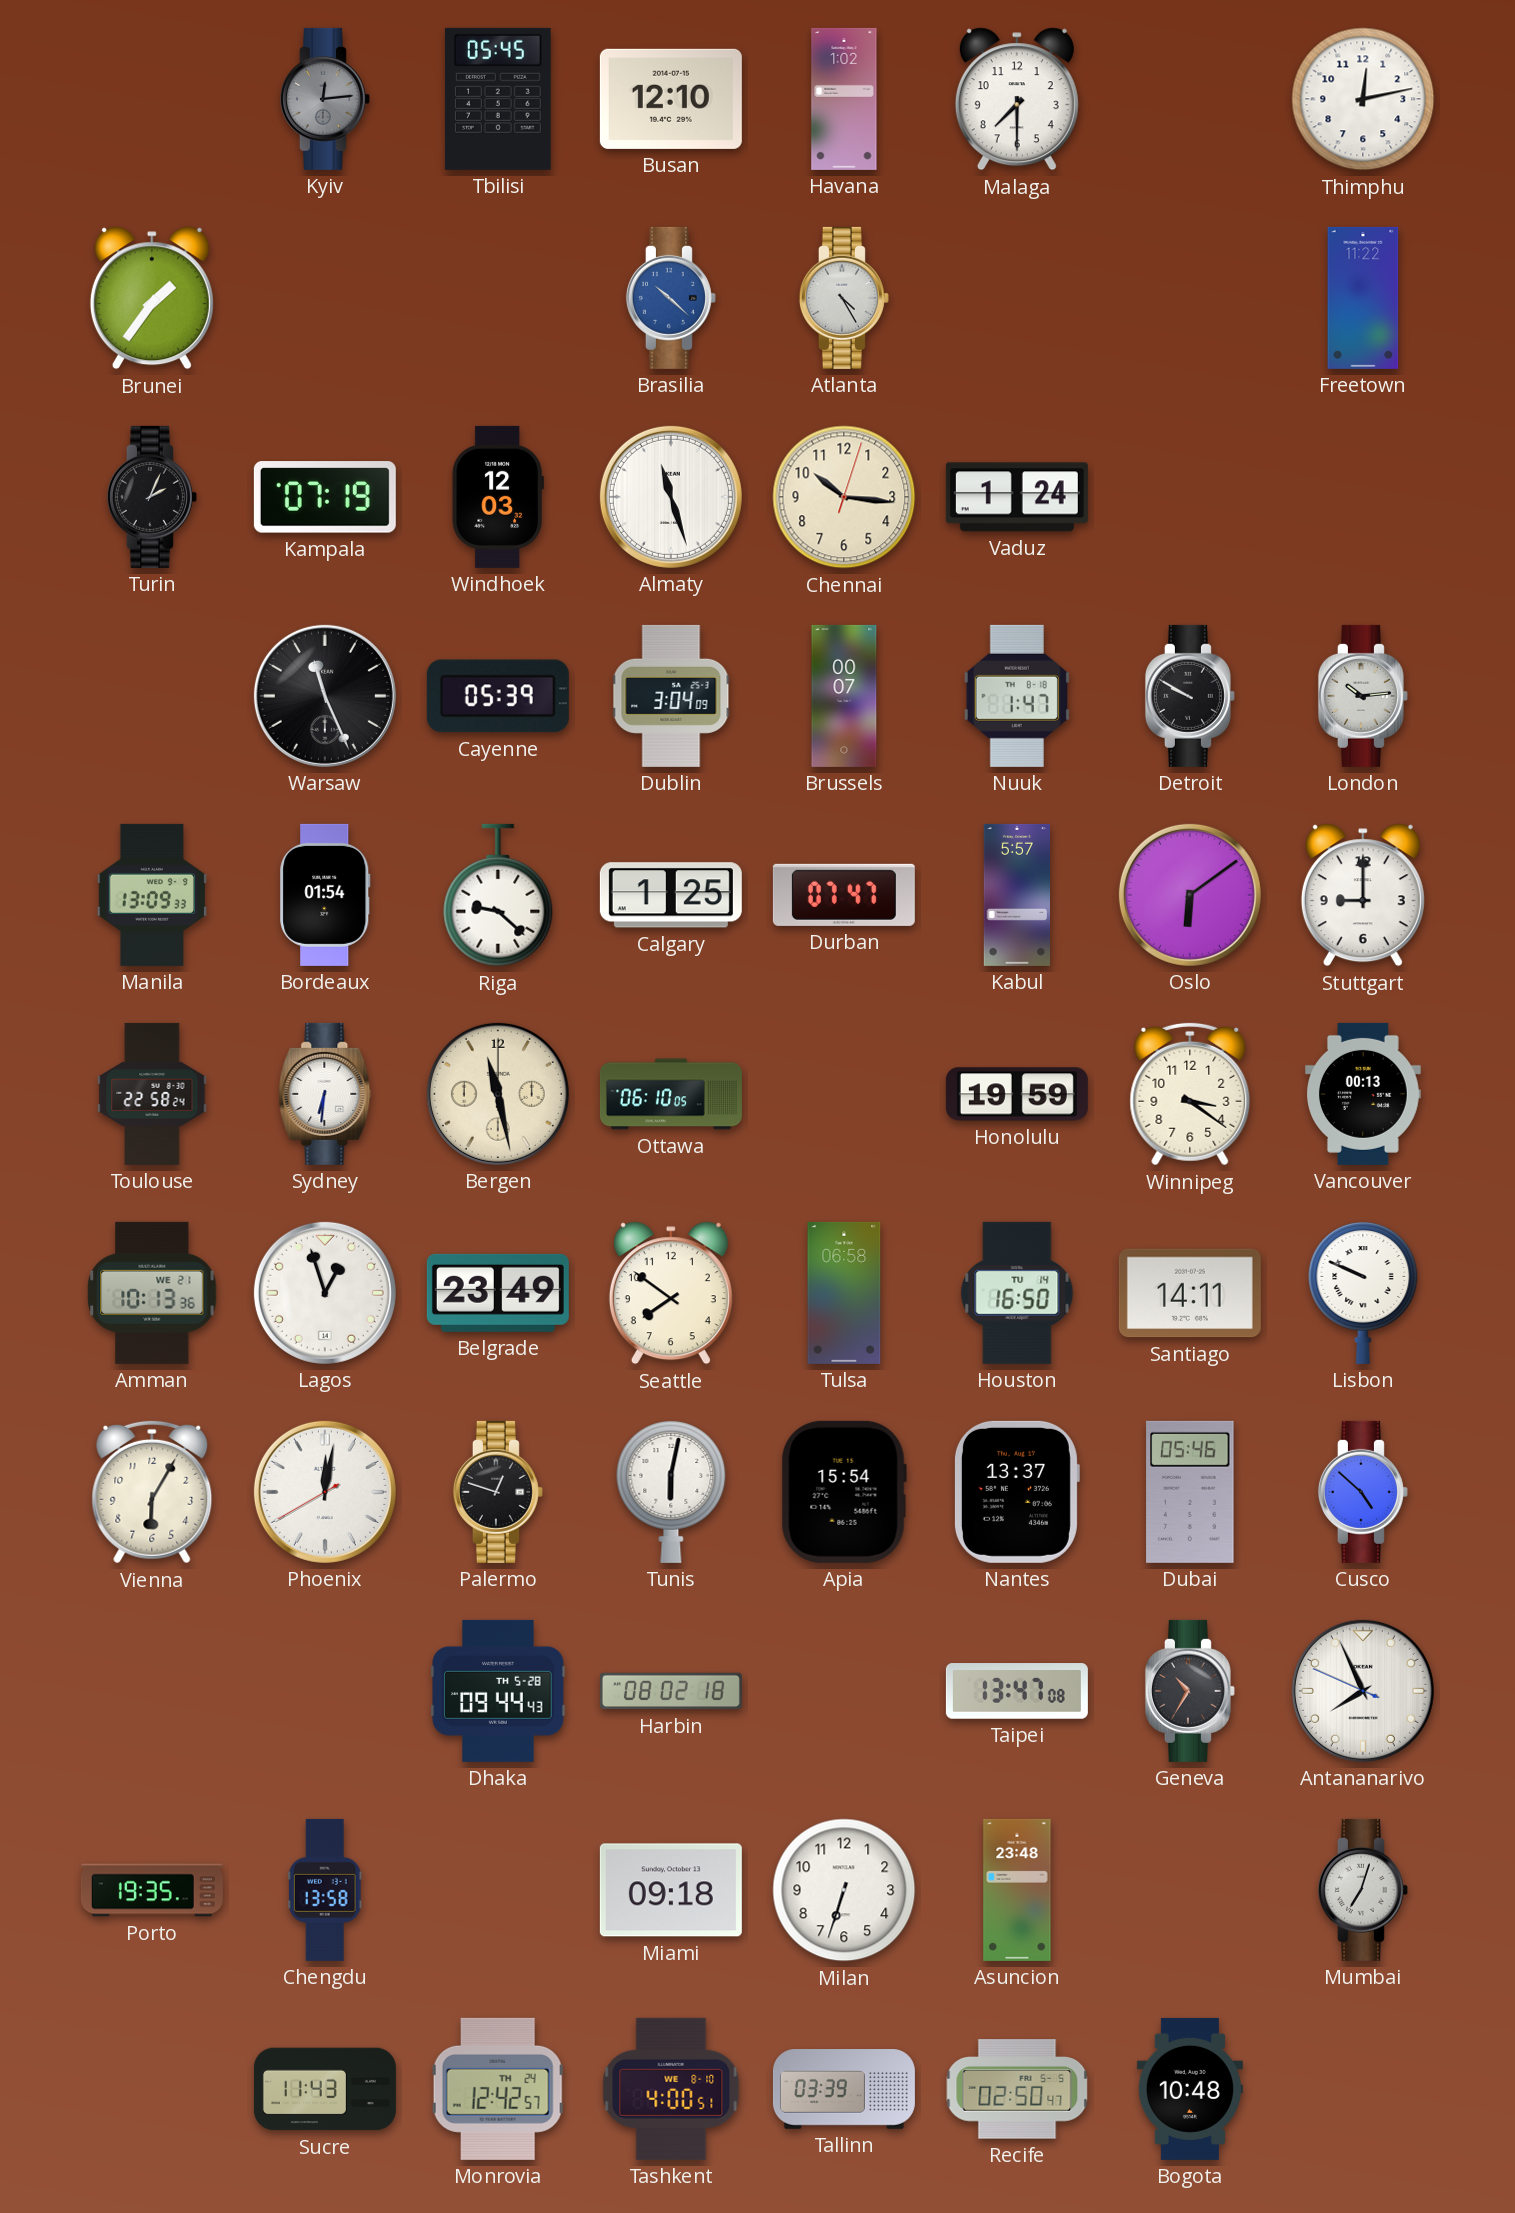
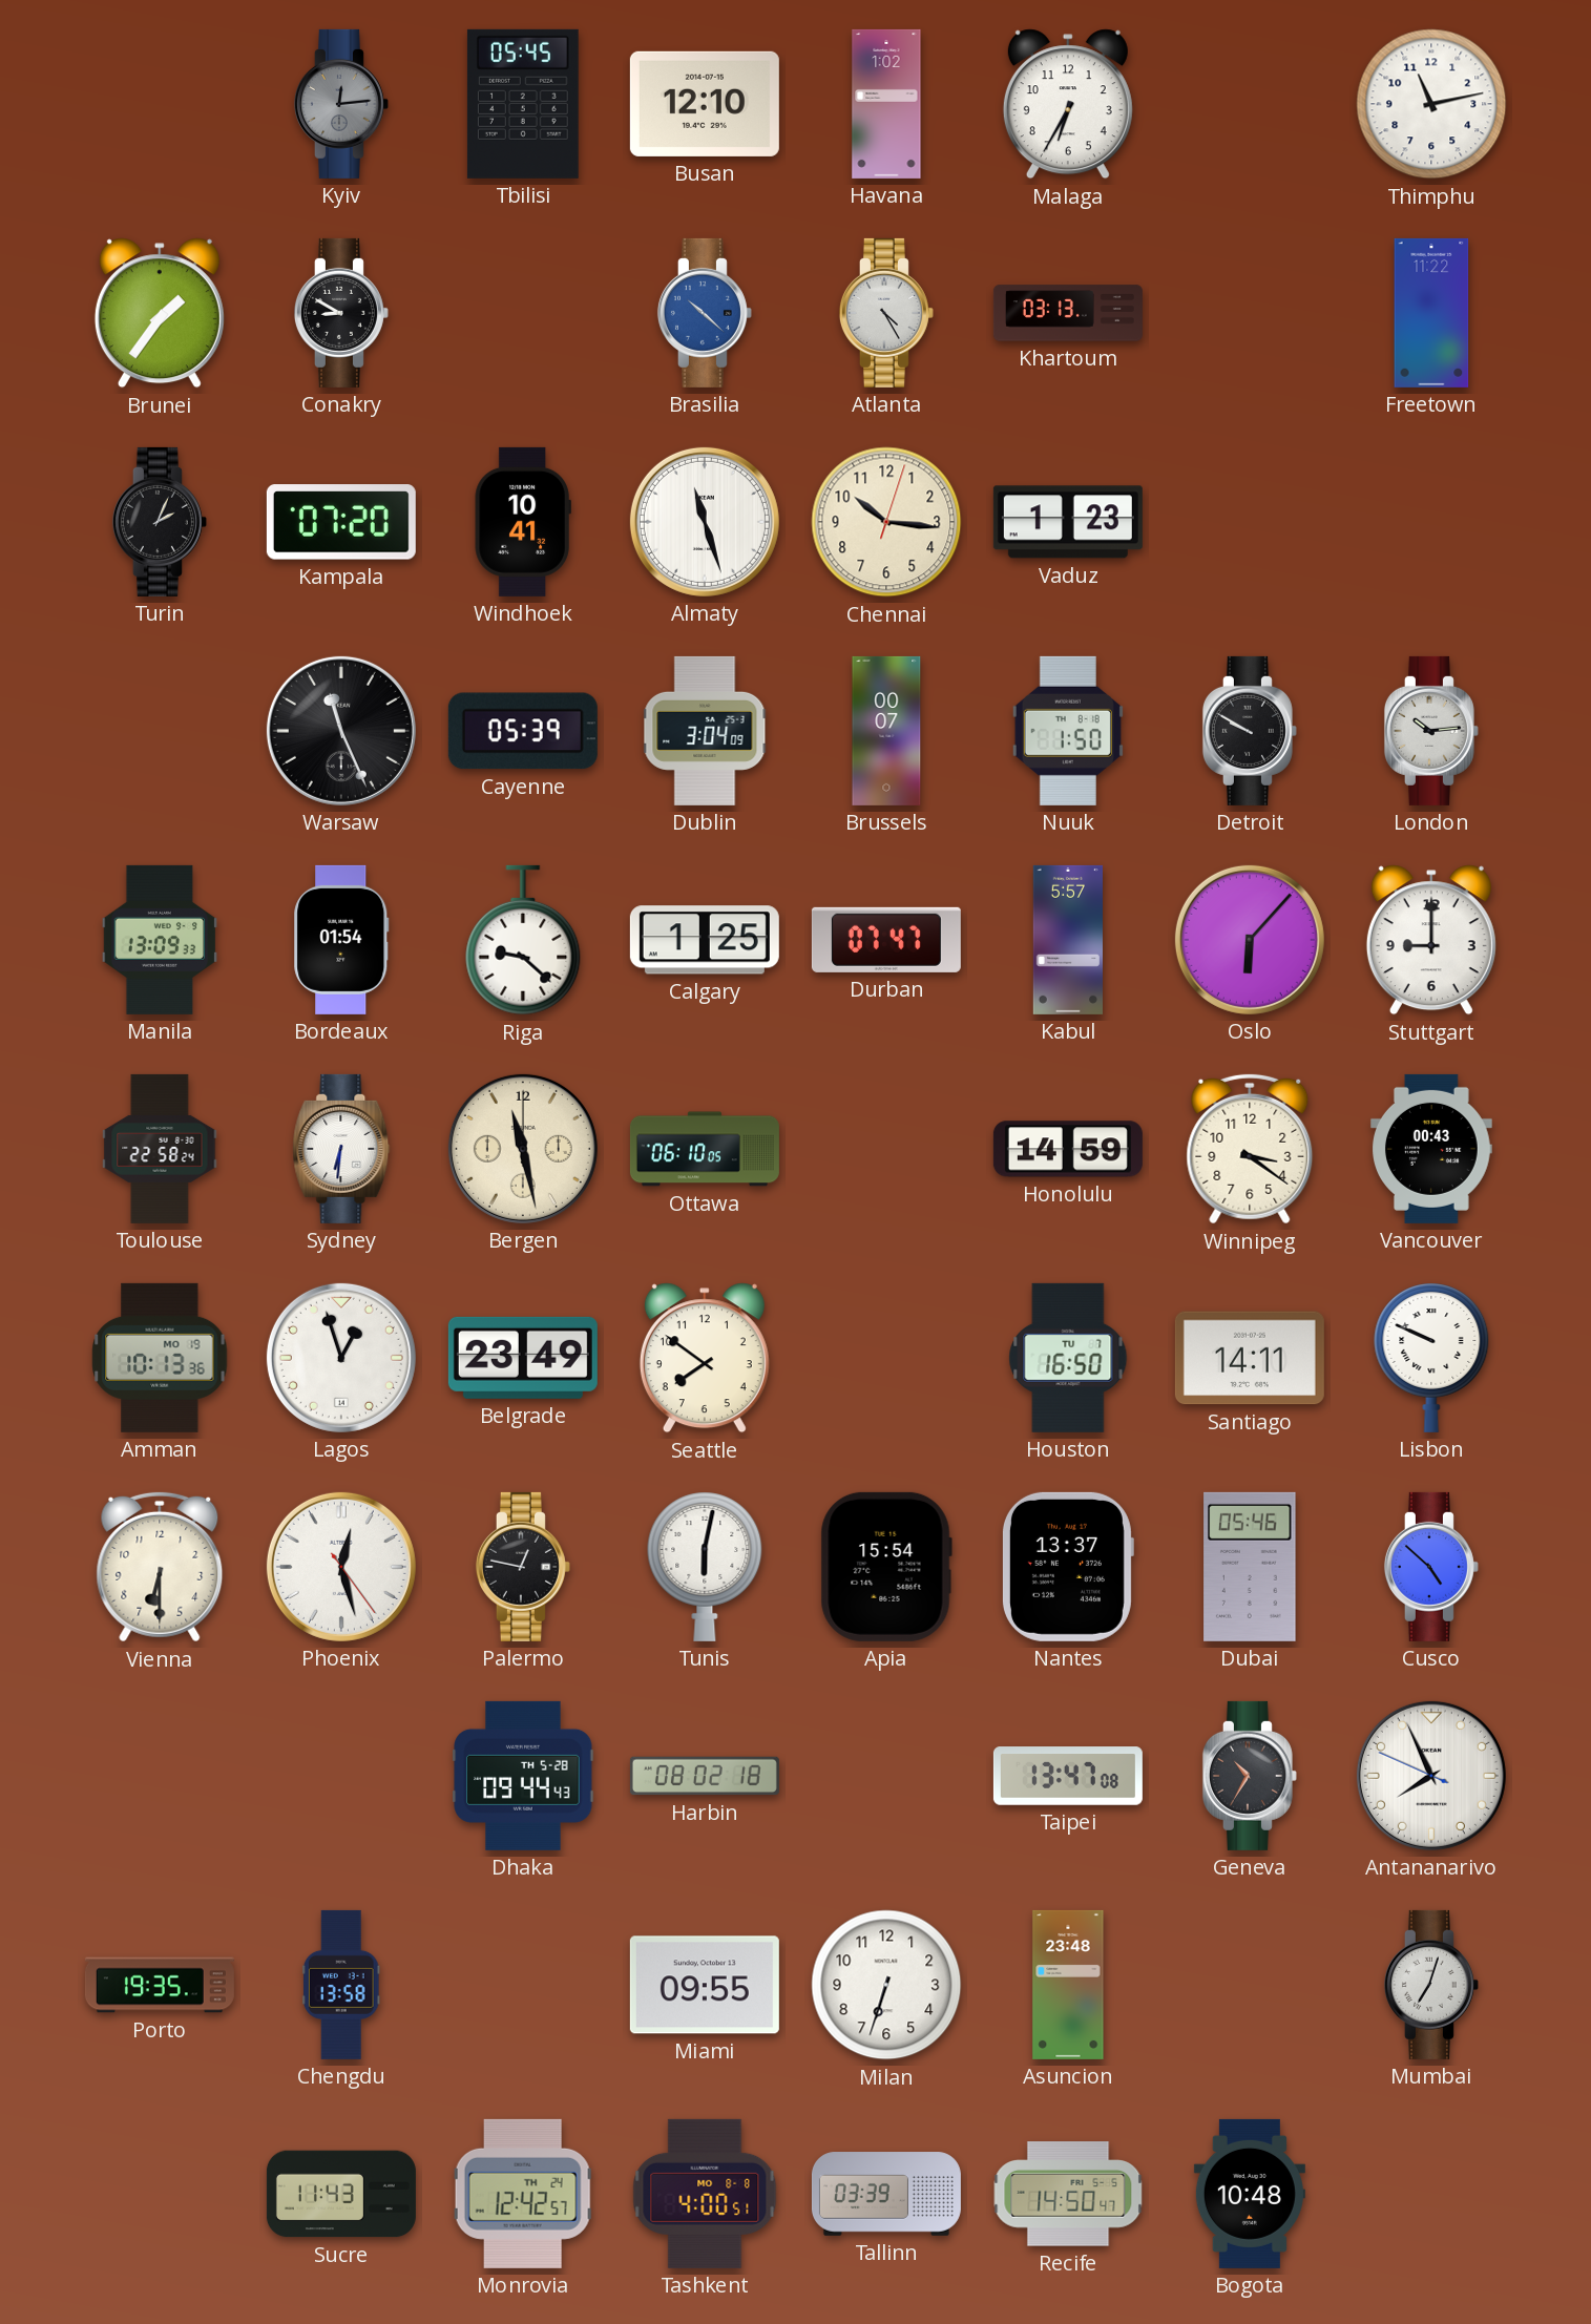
Malaga: 7:30 -> 6:35 (1068, 104)
Thimphu: 12:13 -> 11:13 (1431, 104)
Conakry: none -> 8:50 (341, 313)
Khartoum: none -> 03:13 (1068, 313)
Kampala: 07:19 -> 07:20 (341, 522)
Windhoek: 12:03 -> 10:41 (523, 522)
Vaduz: 1:24 -> 1:23 (1068, 522)
Nuuk: 1:47 -> 1:50 (1068, 731)
Oslo: 6:09 -> 6:07 (1250, 940)
Honolulu: 19:59 -> 14:59 (1068, 1149)
Vancouver: 00:13 -> 00:43 (1432, 1149)
Amman date: WE 21 -> MO 19 (160, 1358)
Tulsa: 06:58 -> none (844, 1293)
Houston date: TU 14 -> TU 7 (1068, 1358)
Vienna: 6:05 -> 6:30 (160, 1567)
Phoenix: 12:01 -> 12:27 (341, 1567)
Palermo: 12:48 -> 12:47 (523, 1567)
Miami: 09:18 -> 09:55 (705, 1985)
Tashkent date: WE 8-10 -> MO 8-8 (705, 2194)
Recife: 02:50 -> 14:50 (1068, 2194)
